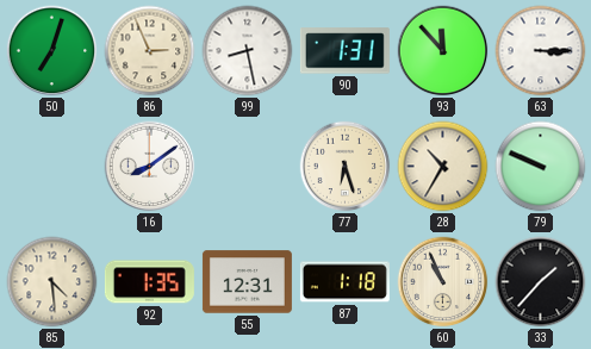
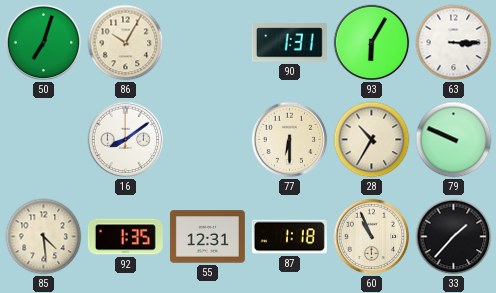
86: 2:56 -> 10:05 (126, 43)
99: 8:28 -> none (248, 51)
93: 11:53 -> 6:05 (372, 43)
77: 6:27 -> 6:30 (290, 140)
